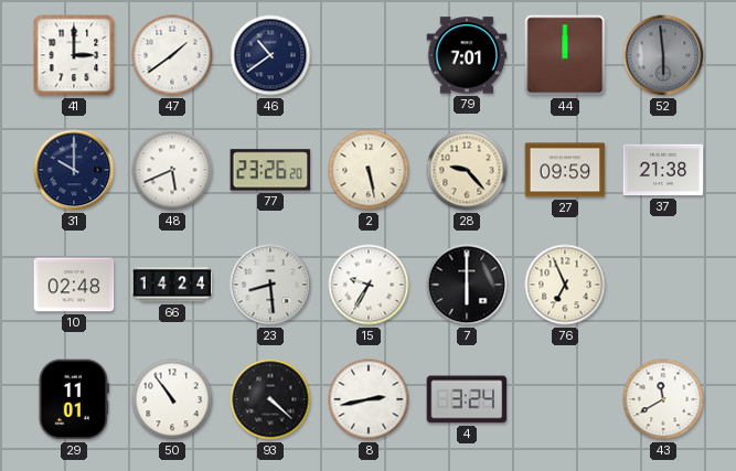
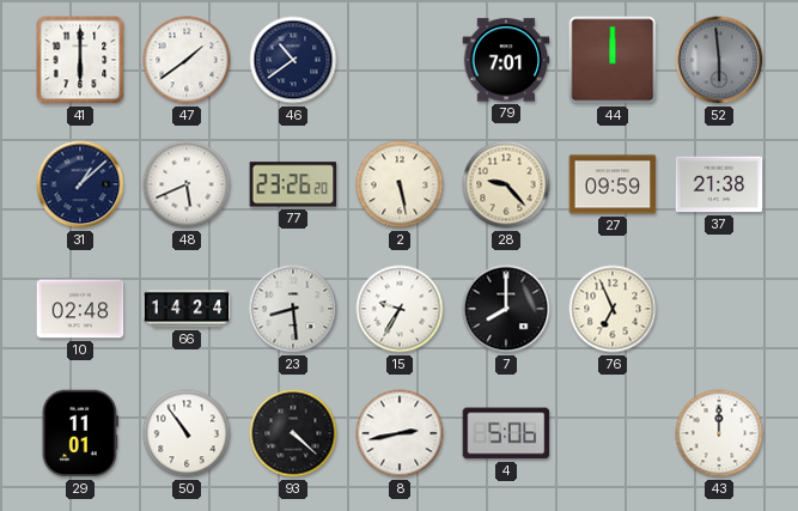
41: 3:00 -> 6:00 (80, 60)
31: 10:00 -> 1:08 (80, 184)
7: 6:00 -> 8:00 (506, 309)
4: 3:24 -> 5:06 (506, 433)
43: 11:40 -> 12:00 (719, 433)
